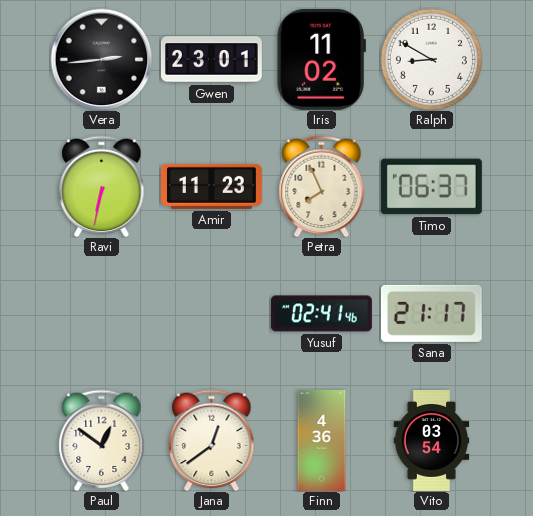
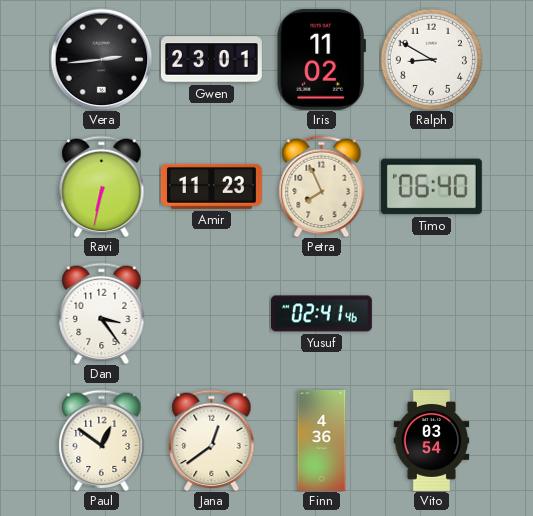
Timo: 06:37 -> 06:40 (431, 187)
Dan: none -> 3:24 (102, 313)
Sana: 21:17 -> none (431, 313)
